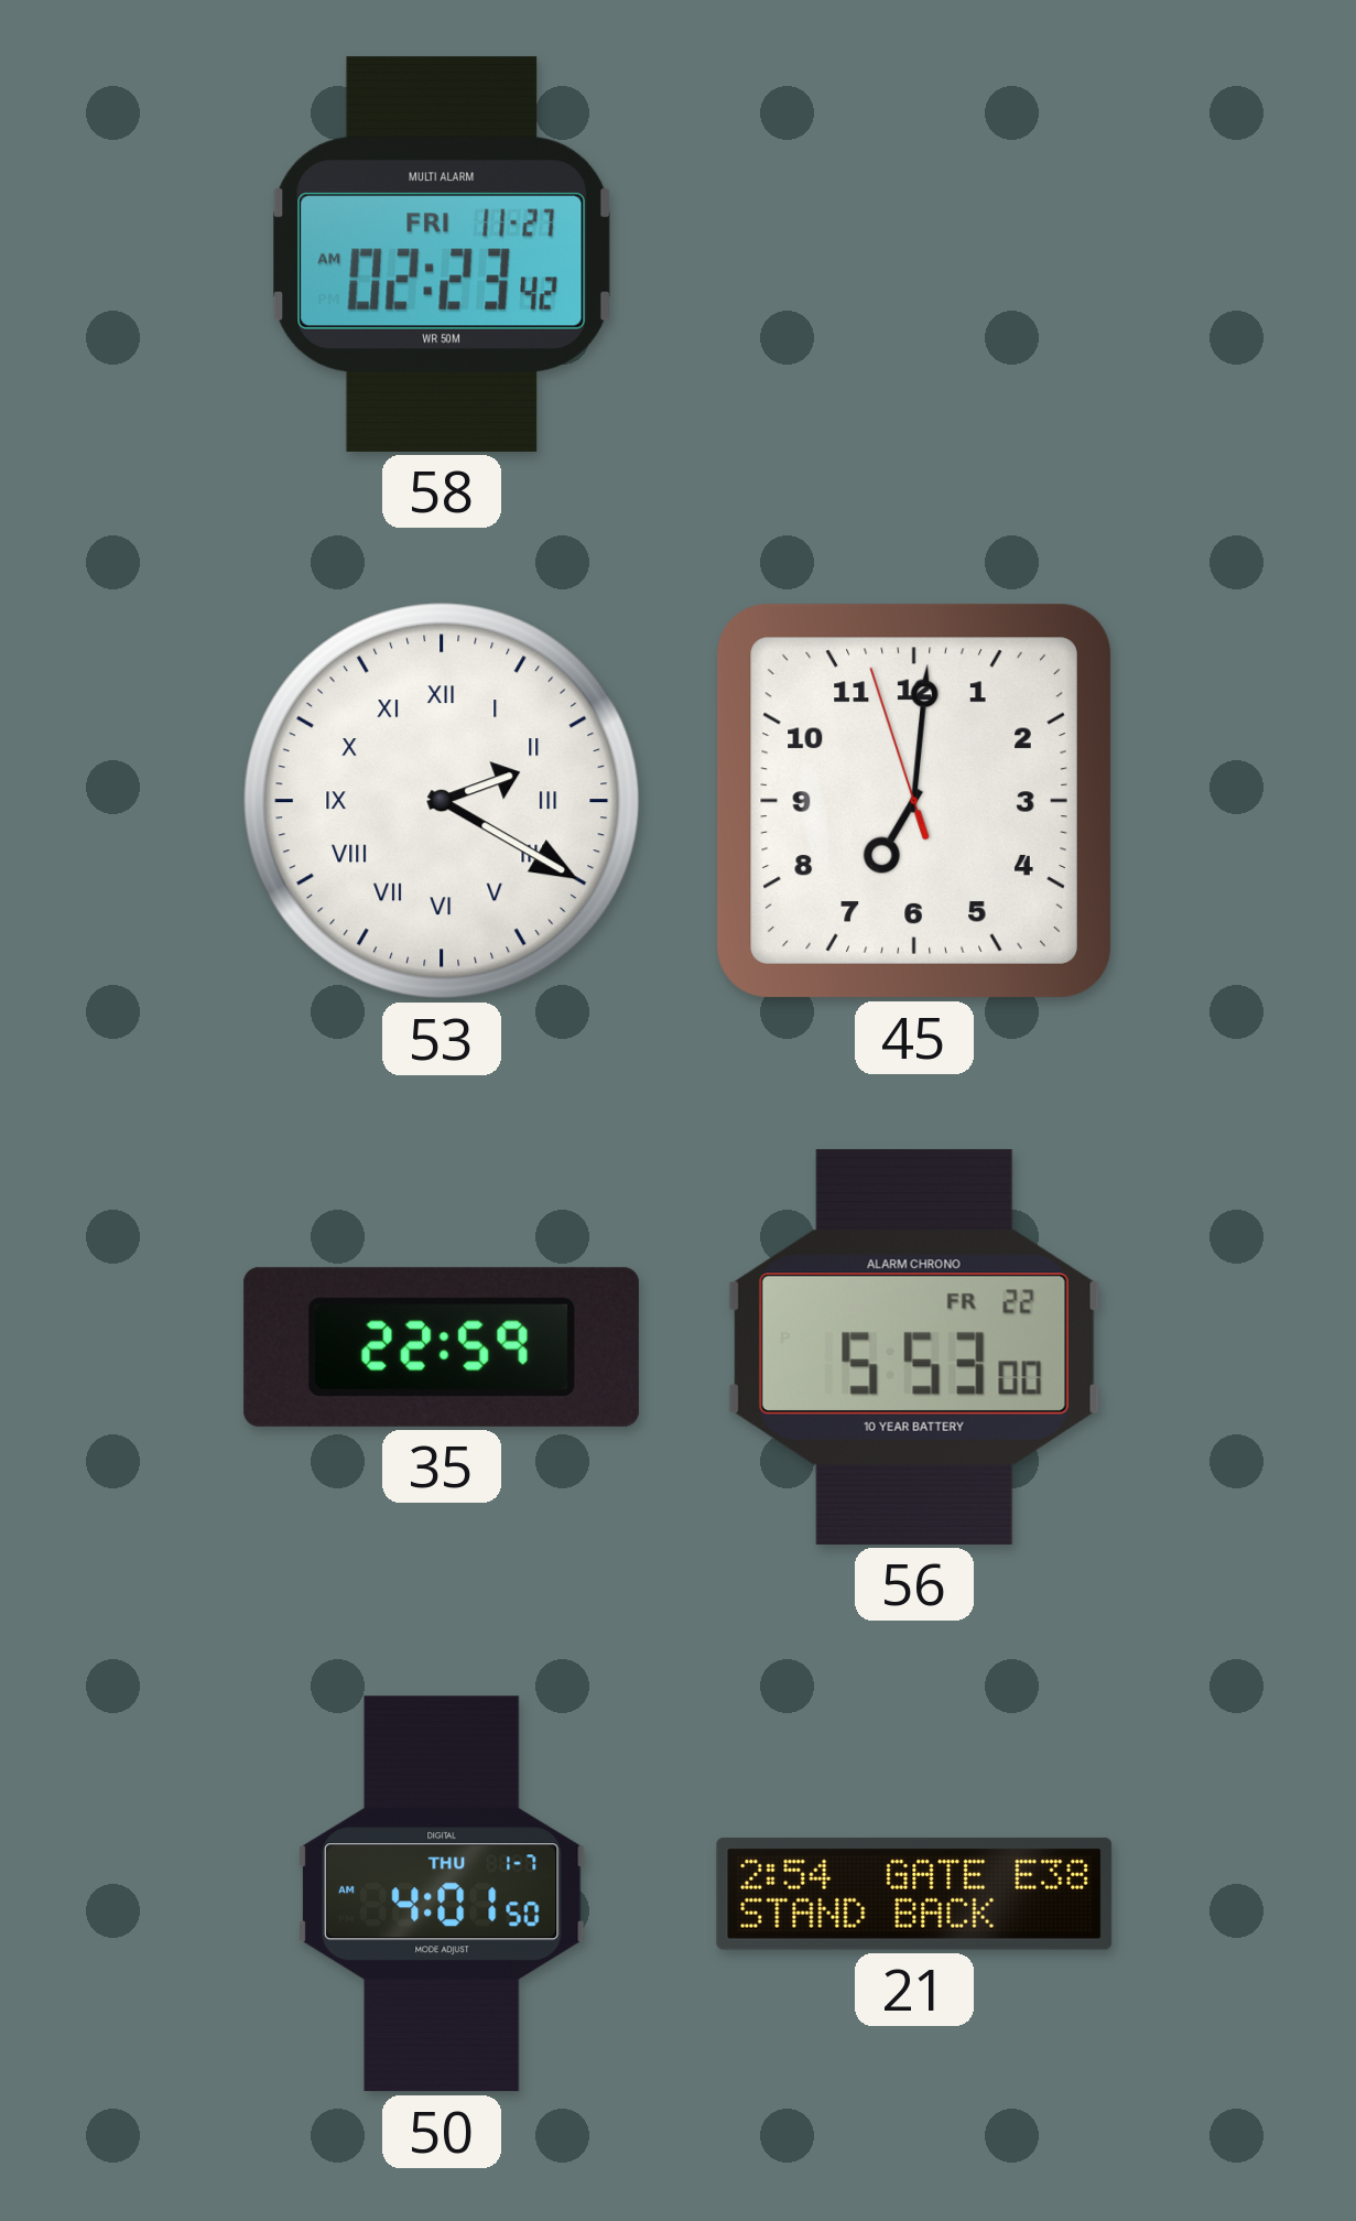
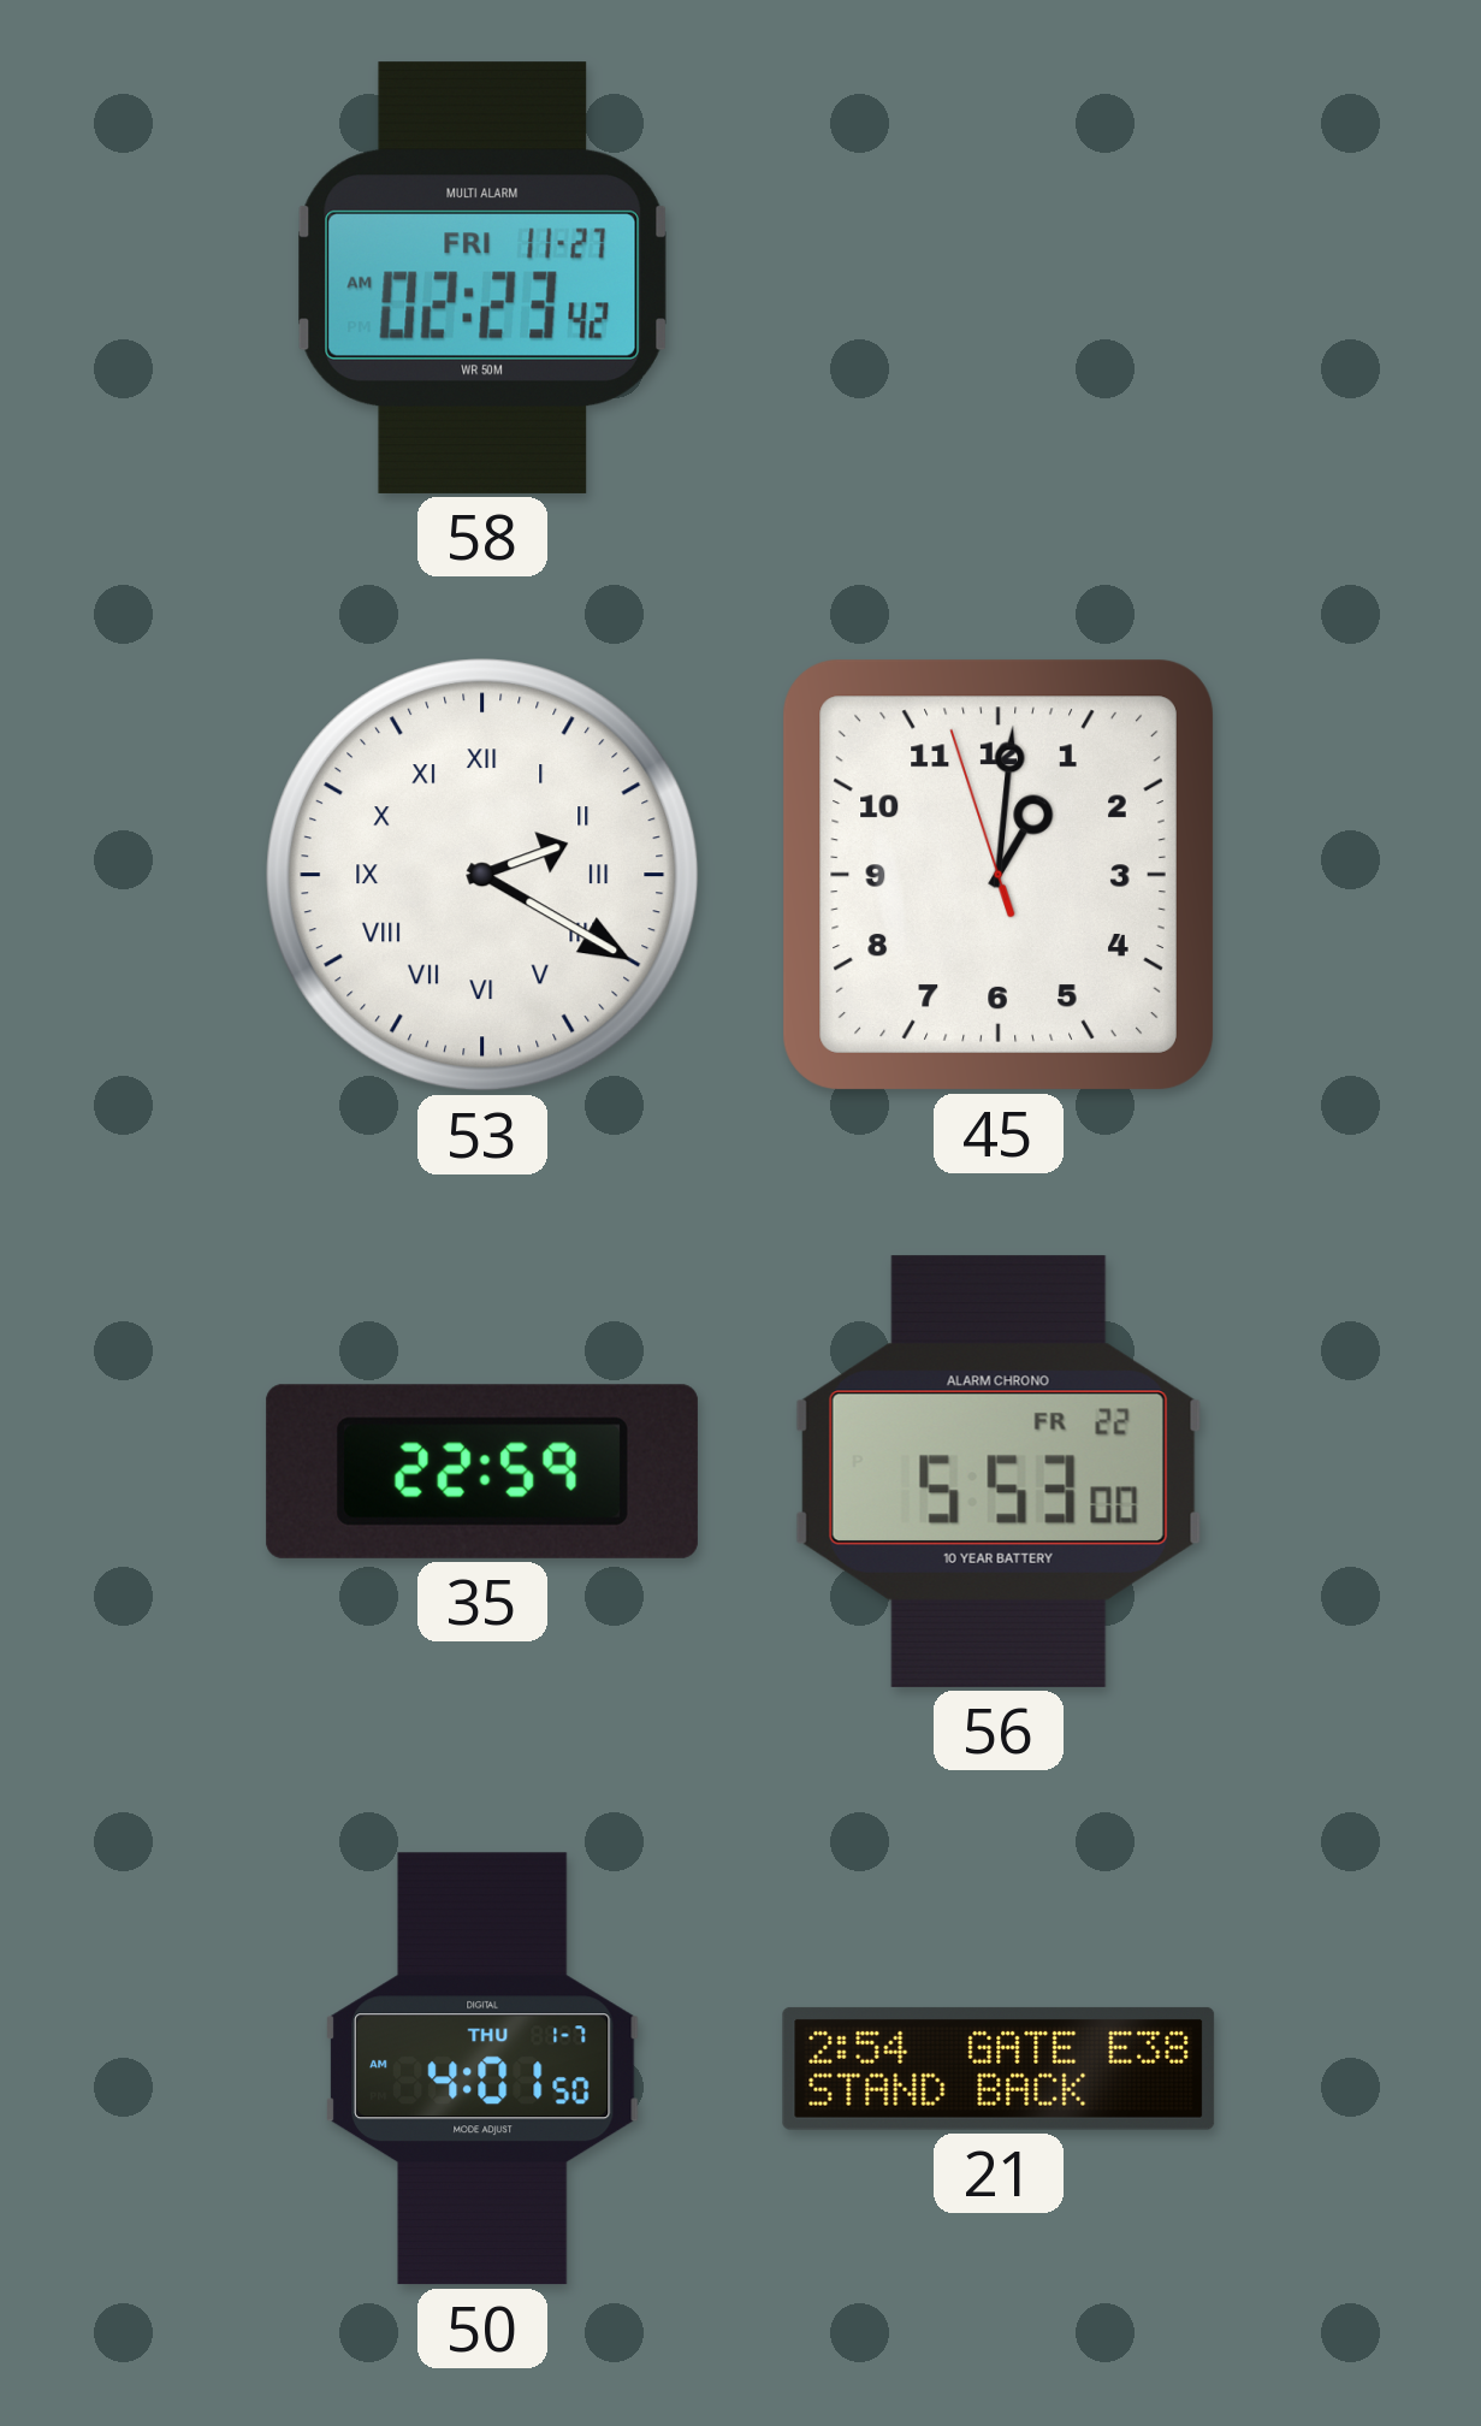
45: 7:00 -> 1:00 (999, 875)
